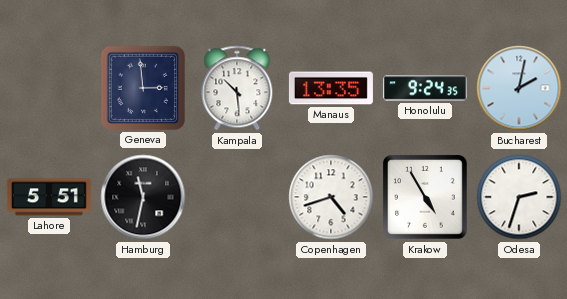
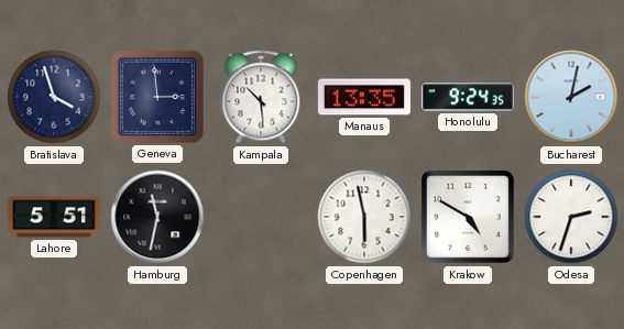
Bratislava: none -> 3:57 (54, 97)
Copenhagen: 4:42 -> 5:58 (364, 217)
Krakow: 4:55 -> 4:50 (469, 218)
